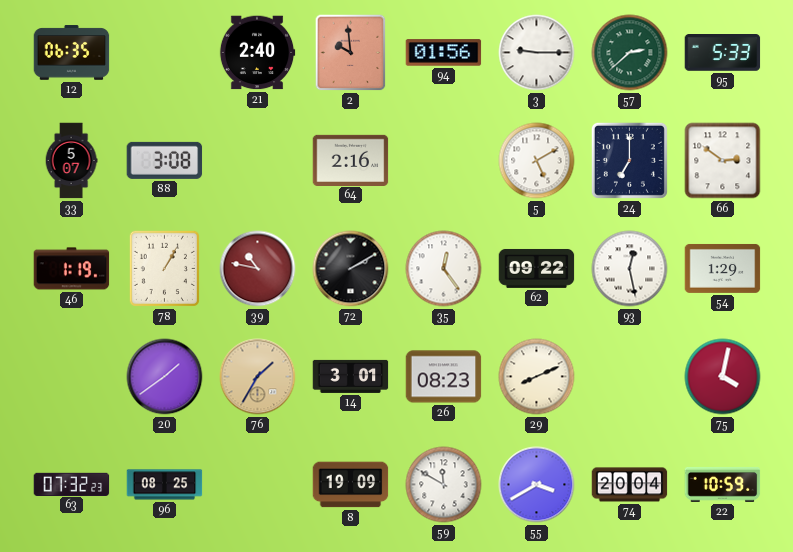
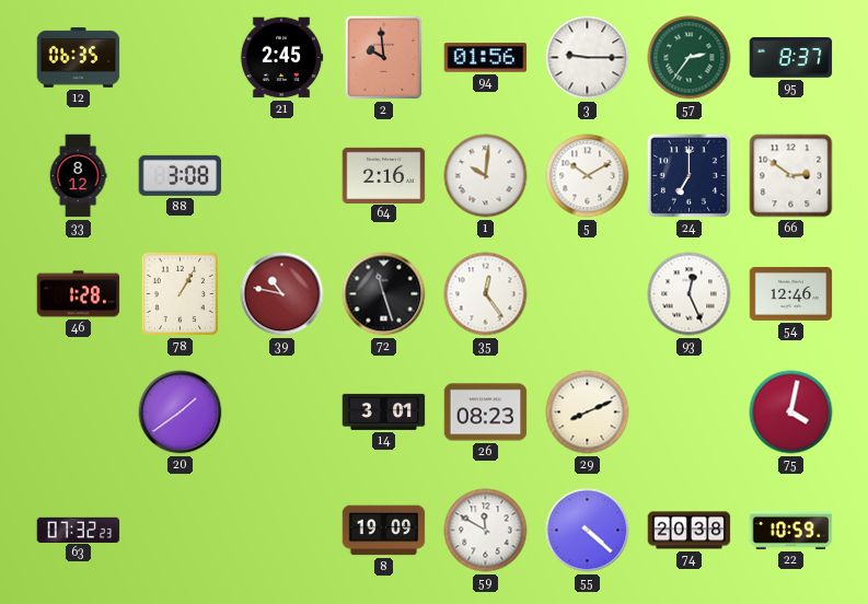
21: 2:40 -> 2:45 (281, 58)
57: 2:38 -> 2:36 (690, 58)
95: 5:33 -> 8:37 (791, 58)
33: 5:07 -> 8:12 (78, 176)
1: none -> 10:01 (486, 176)
5: 5:10 -> 10:10 (588, 176)
46: 1:19 -> 1:28 (79, 294)
72: 2:10 -> 11:27 (384, 294)
62: 09:22 -> none (537, 268)
93: 12:28 -> 12:26 (690, 294)
54: 1:29 -> 12:46 (791, 293)
76: 1:35 -> none (258, 377)
96: 08:25 -> none (165, 485)
55: 3:40 -> 4:22 (588, 531)
74: 20:04 -> 20:38 (690, 531)
